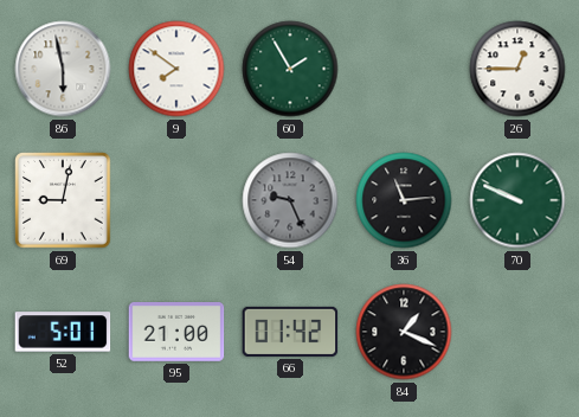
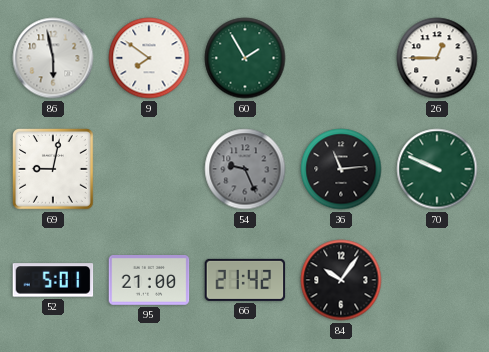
66: 01:42 -> 21:42 (245, 280)
84: 1:19 -> 10:06 (341, 280)
